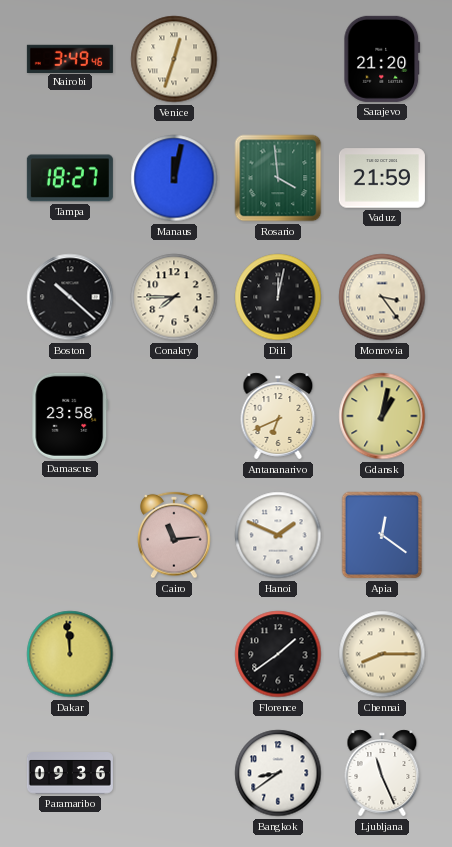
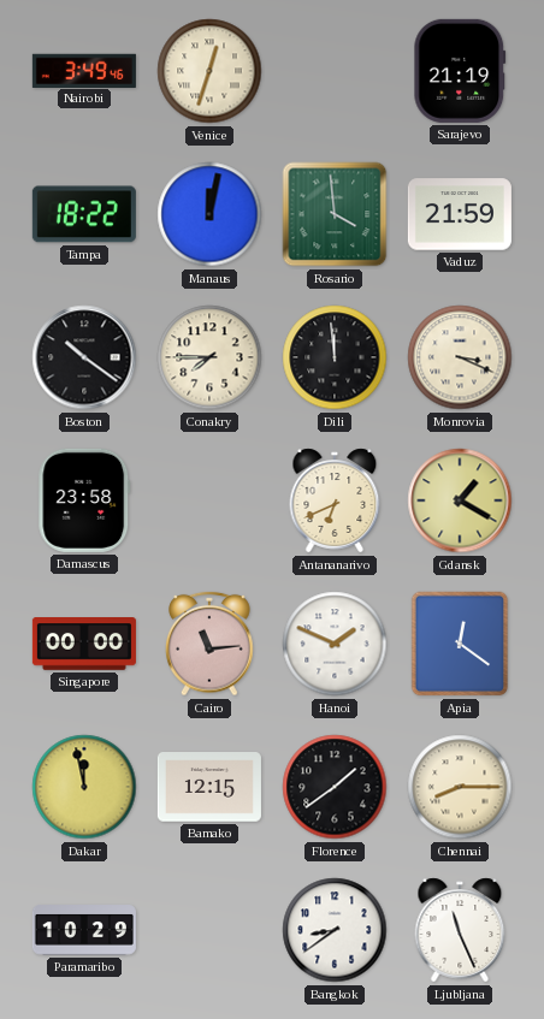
Sarajevo: 21:20 -> 21:19 (460, 71)
Tampa: 18:27 -> 18:22 (84, 214)
Boston: 10:22 -> 10:21 (84, 357)
Dili: 12:02 -> 11:59 (335, 357)
Monrovia: 3:24 -> 3:19 (460, 357)
Gdansk: 1:02 -> 1:20 (460, 500)
Singapore: none -> 00:00 (84, 645)
Dakar: 11:59 -> 11:58 (84, 787)
Bamako: none -> 12:15 (209, 787)
Paramaribo: 09:36 -> 10:29 (84, 930)
